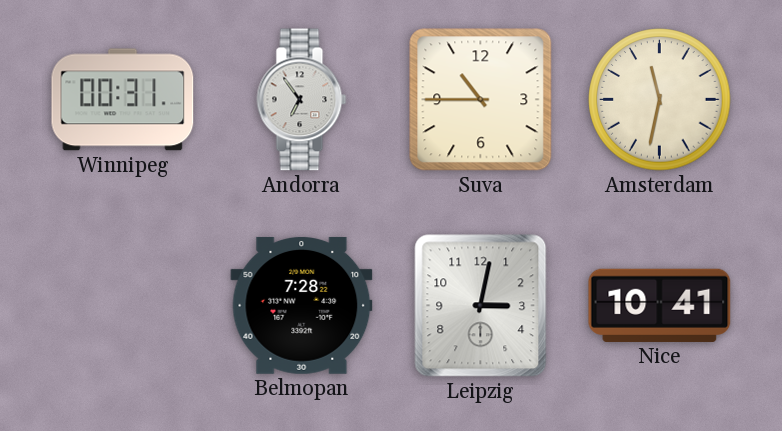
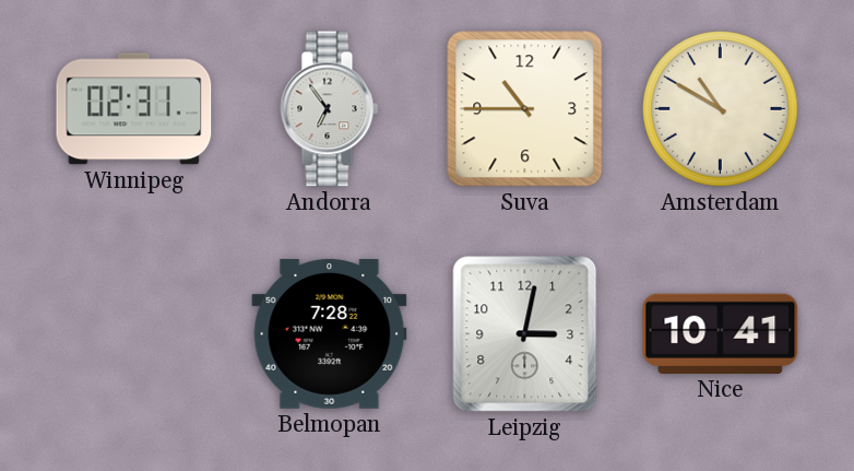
Winnipeg: 00:31 -> 02:31 (134, 109)
Amsterdam: 11:32 -> 10:50 (721, 109)
